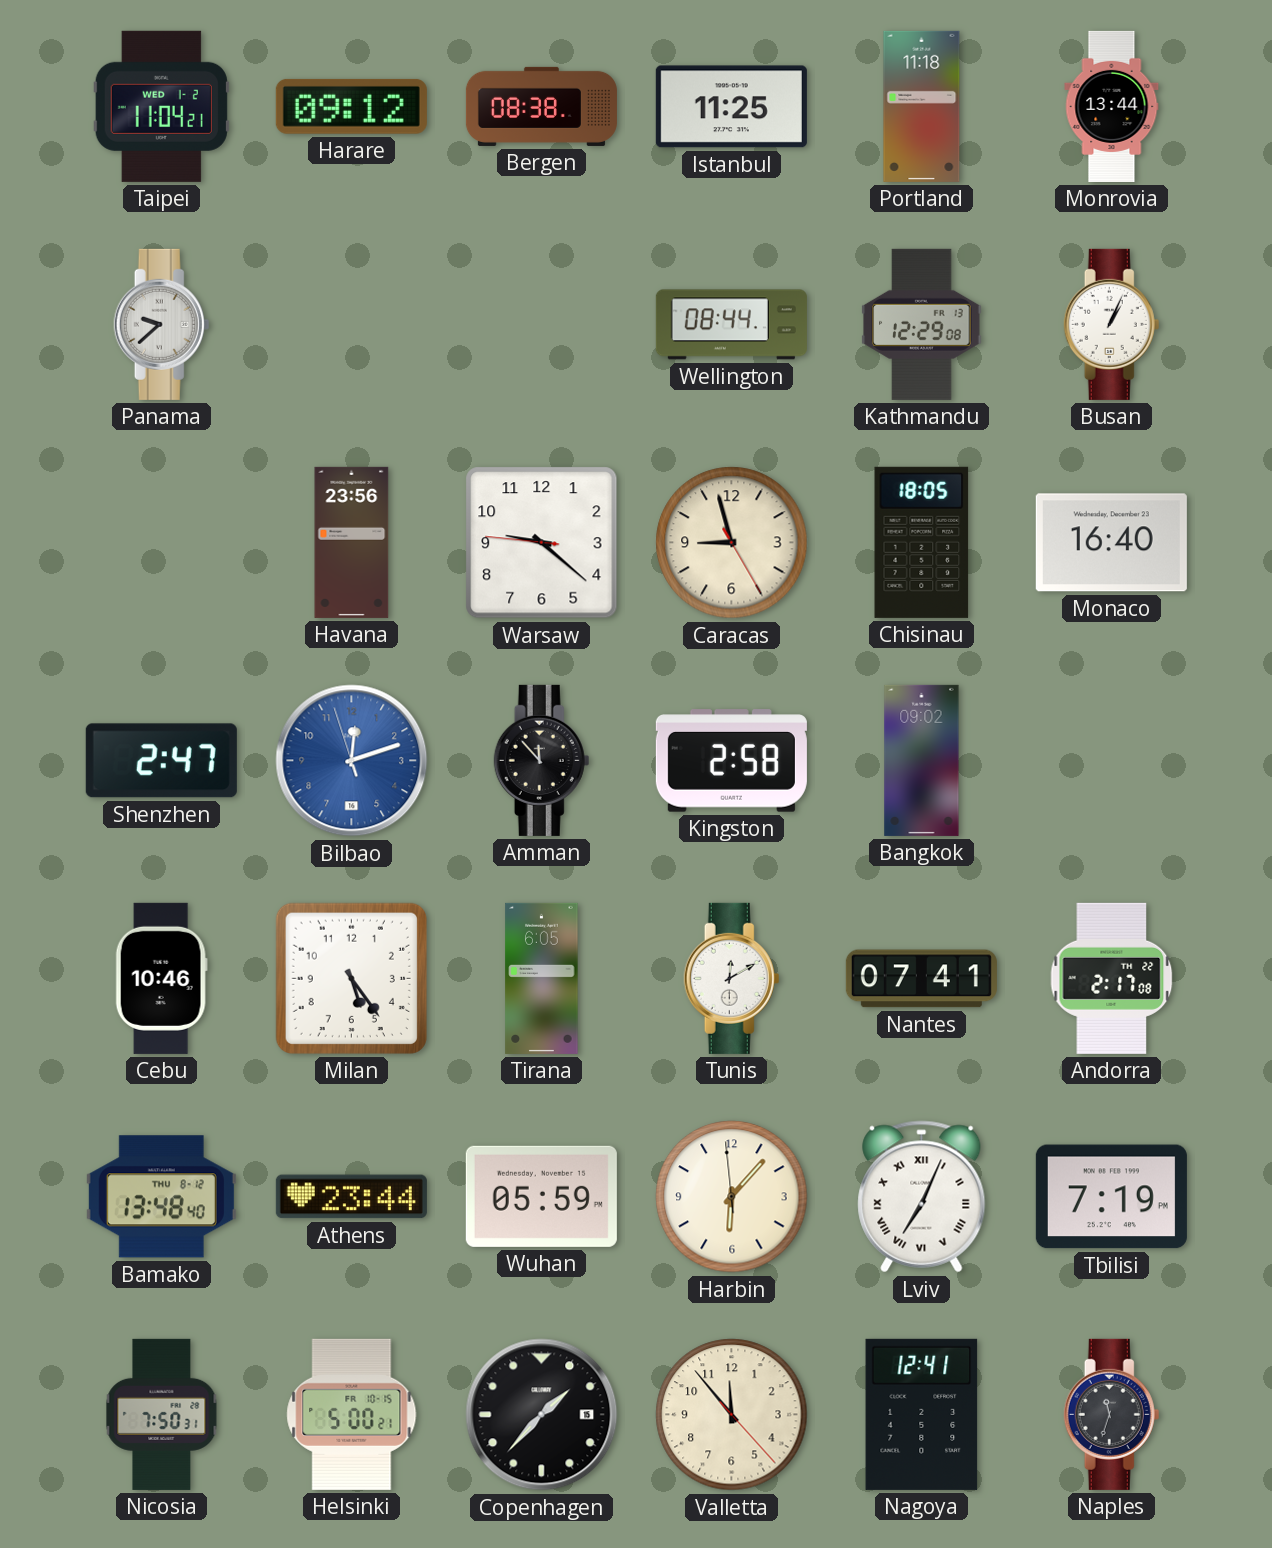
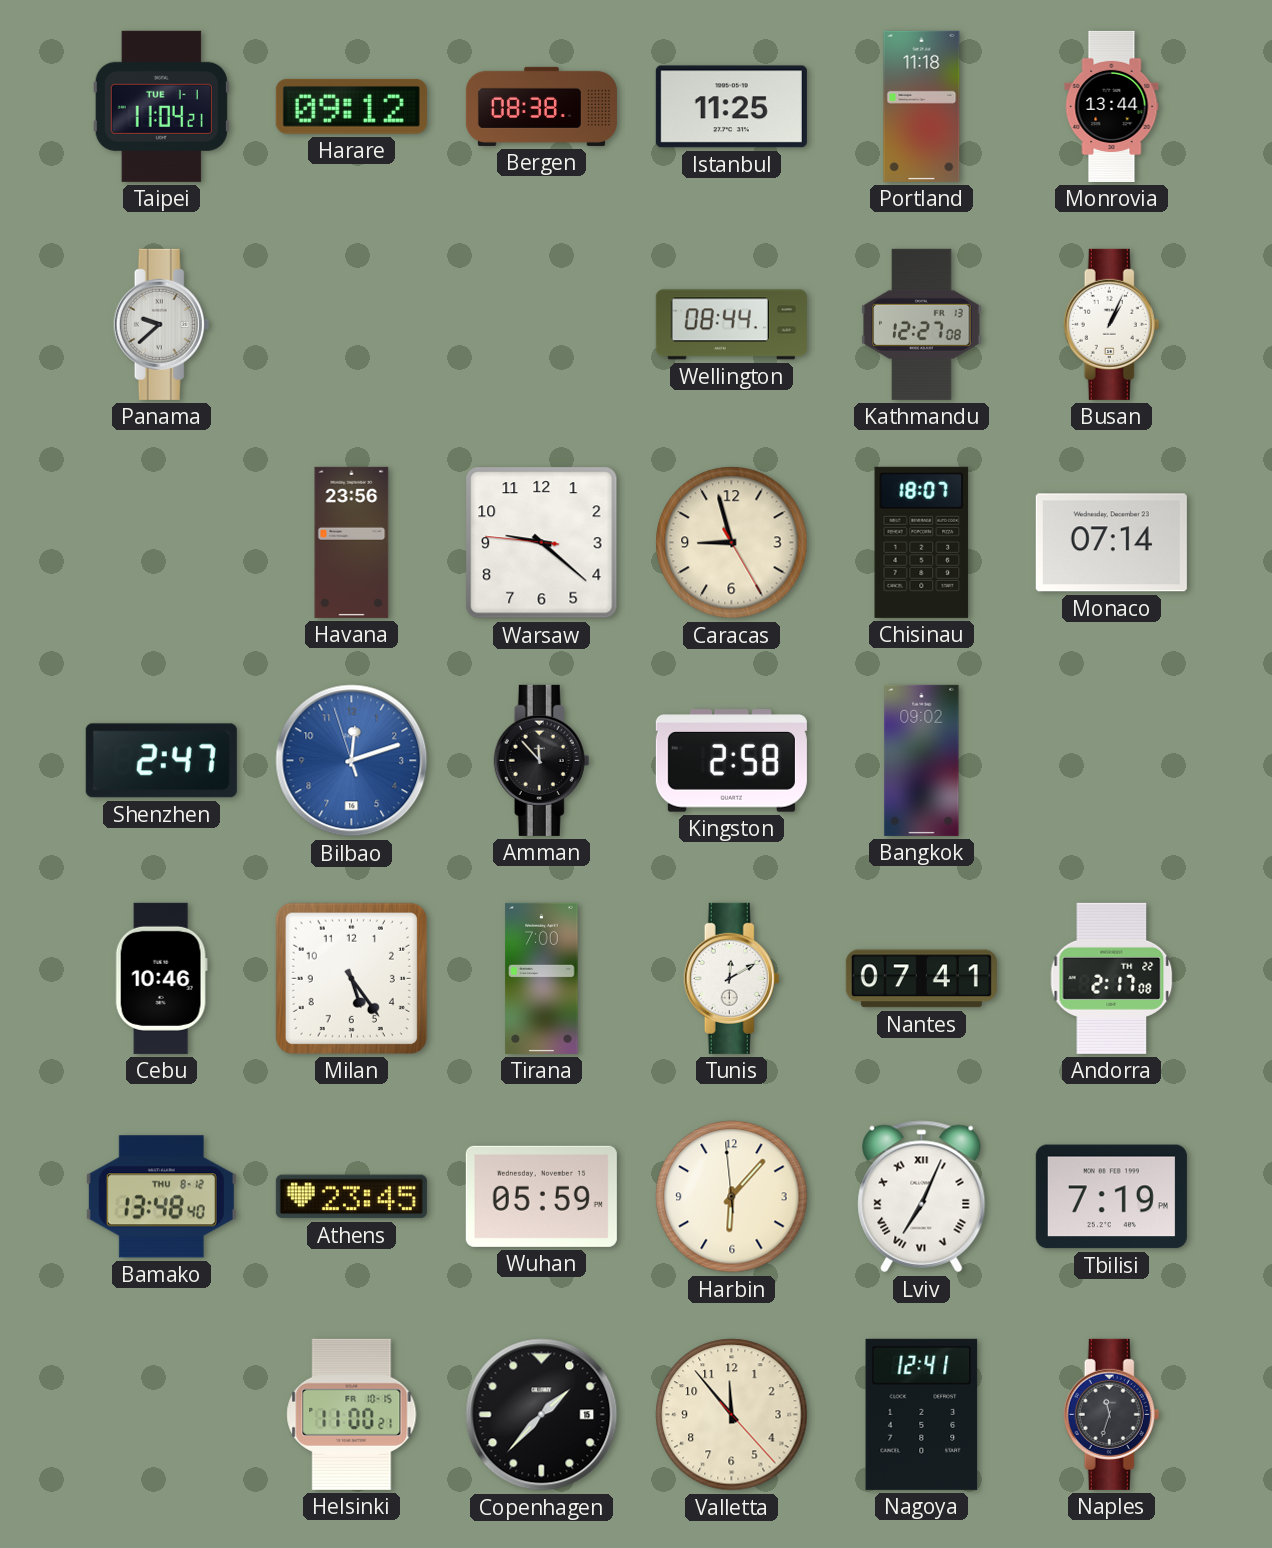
Taipei date: WED 1-2 -> TUE 1-1 (161, 106)
Kathmandu: 12:29 -> 12:27 (922, 324)
Chisinau: 18:05 -> 18:07 (922, 542)
Monaco: 16:40 -> 07:14 (1111, 543)
Tirana: 6:05 -> 7:00 (542, 978)
Athens: 23:44 -> 23:45 (351, 1197)
Nicosia: 7:50 -> none (162, 1414)
Helsinki: 5:00 -> 11:00 (352, 1414)
